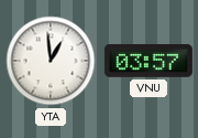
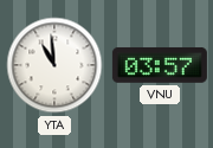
YTA: 12:59 -> 10:59 (54, 65)
